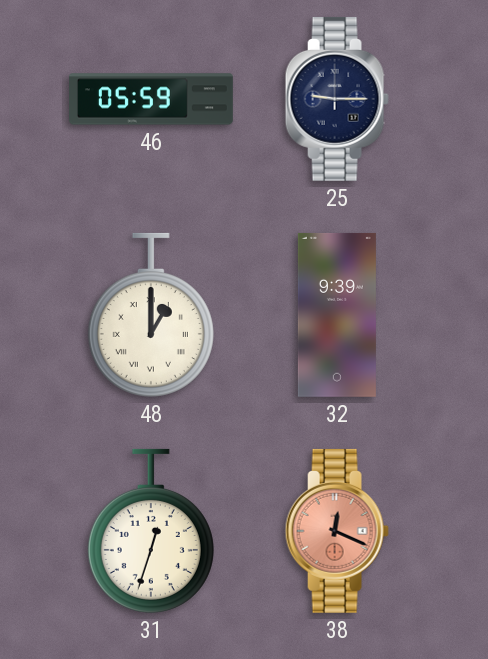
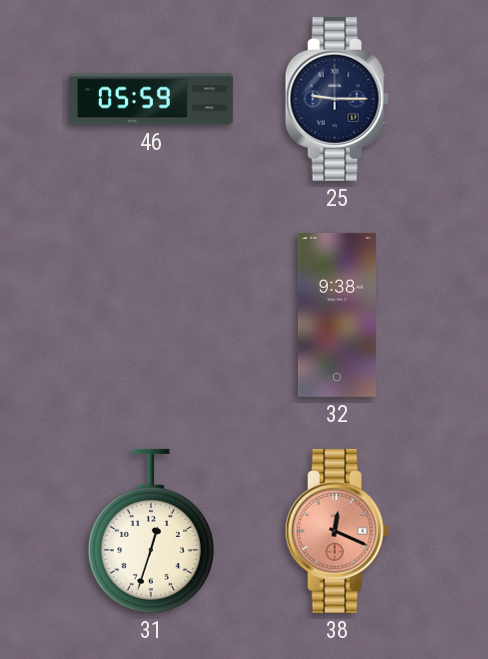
48: 1:00 -> none (151, 315)
32: 9:39 -> 9:38 (337, 315)
